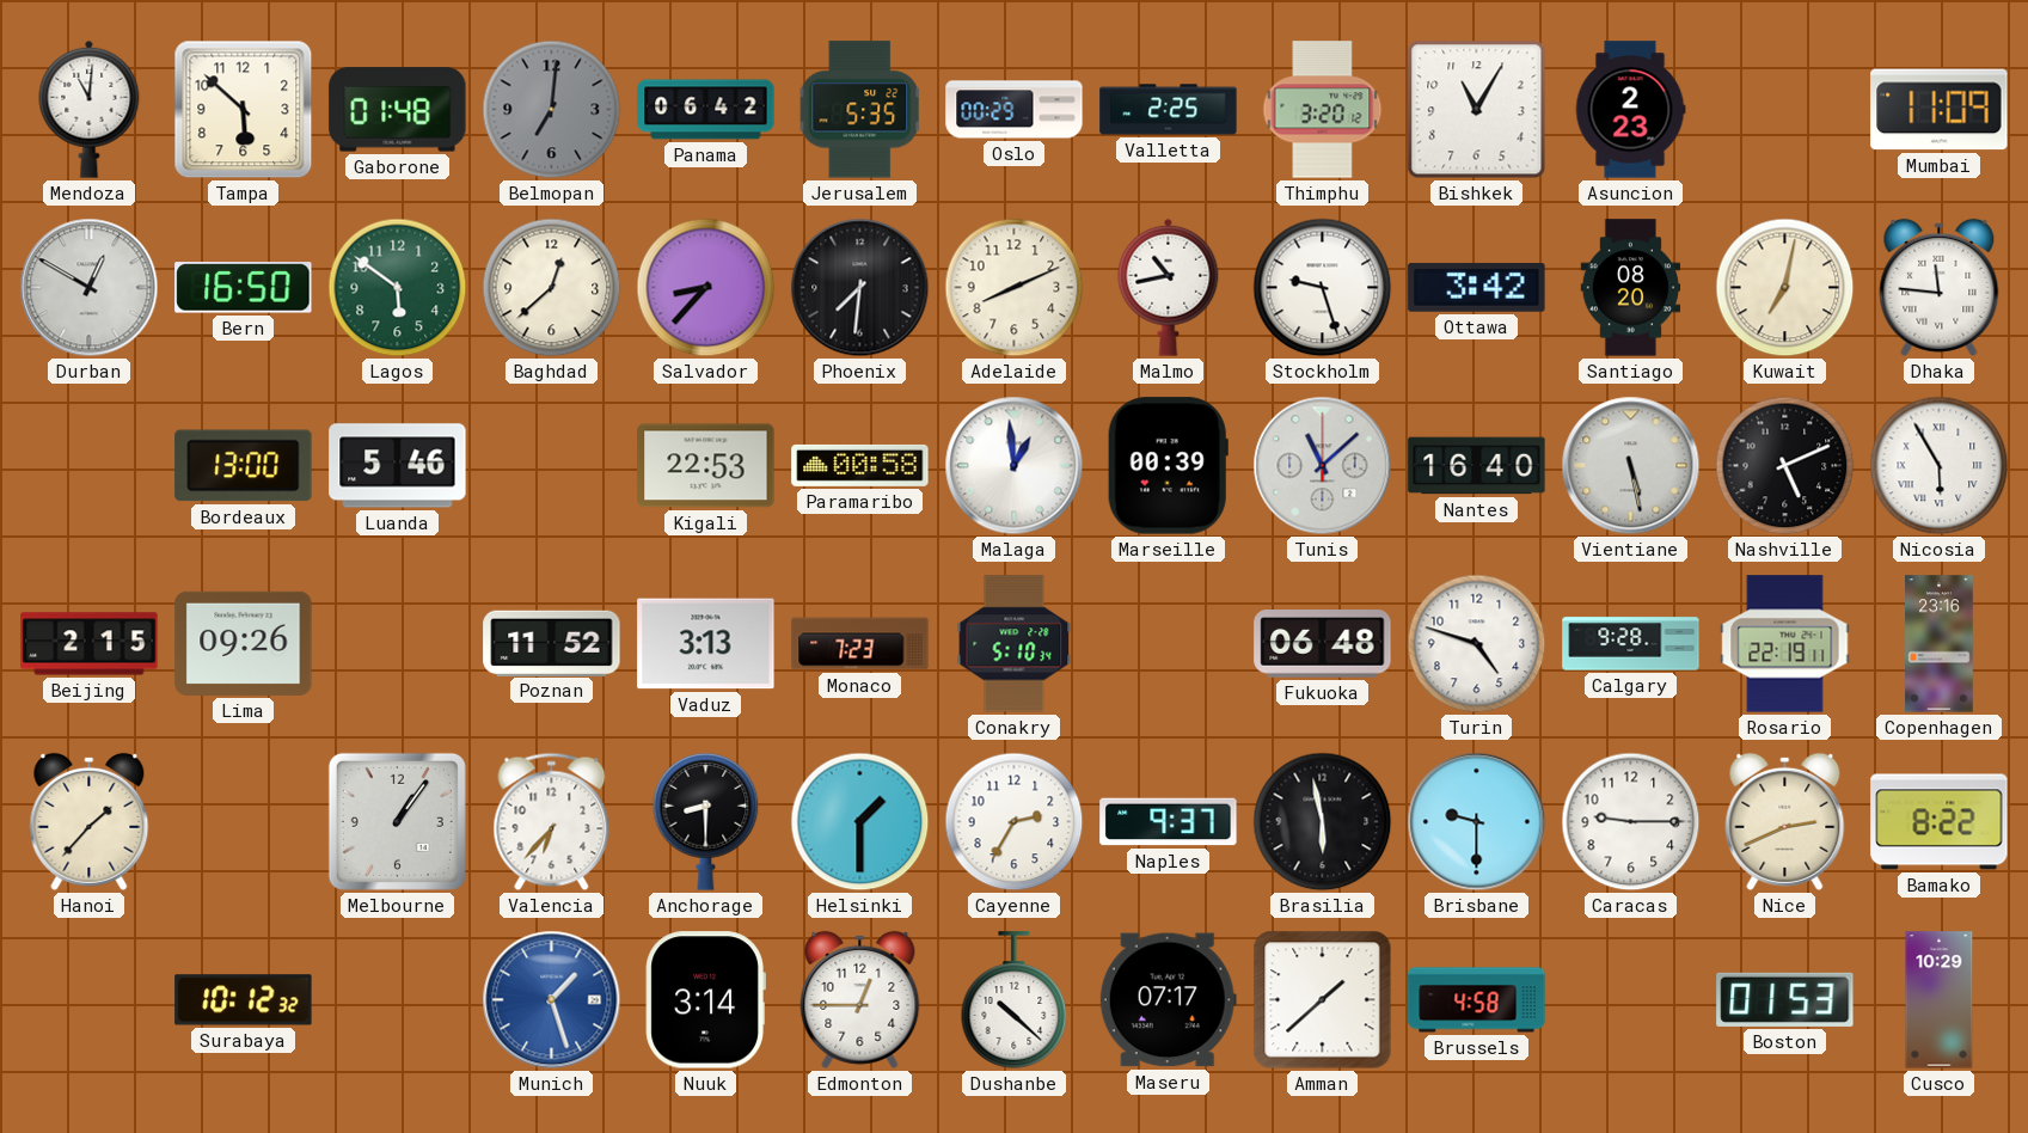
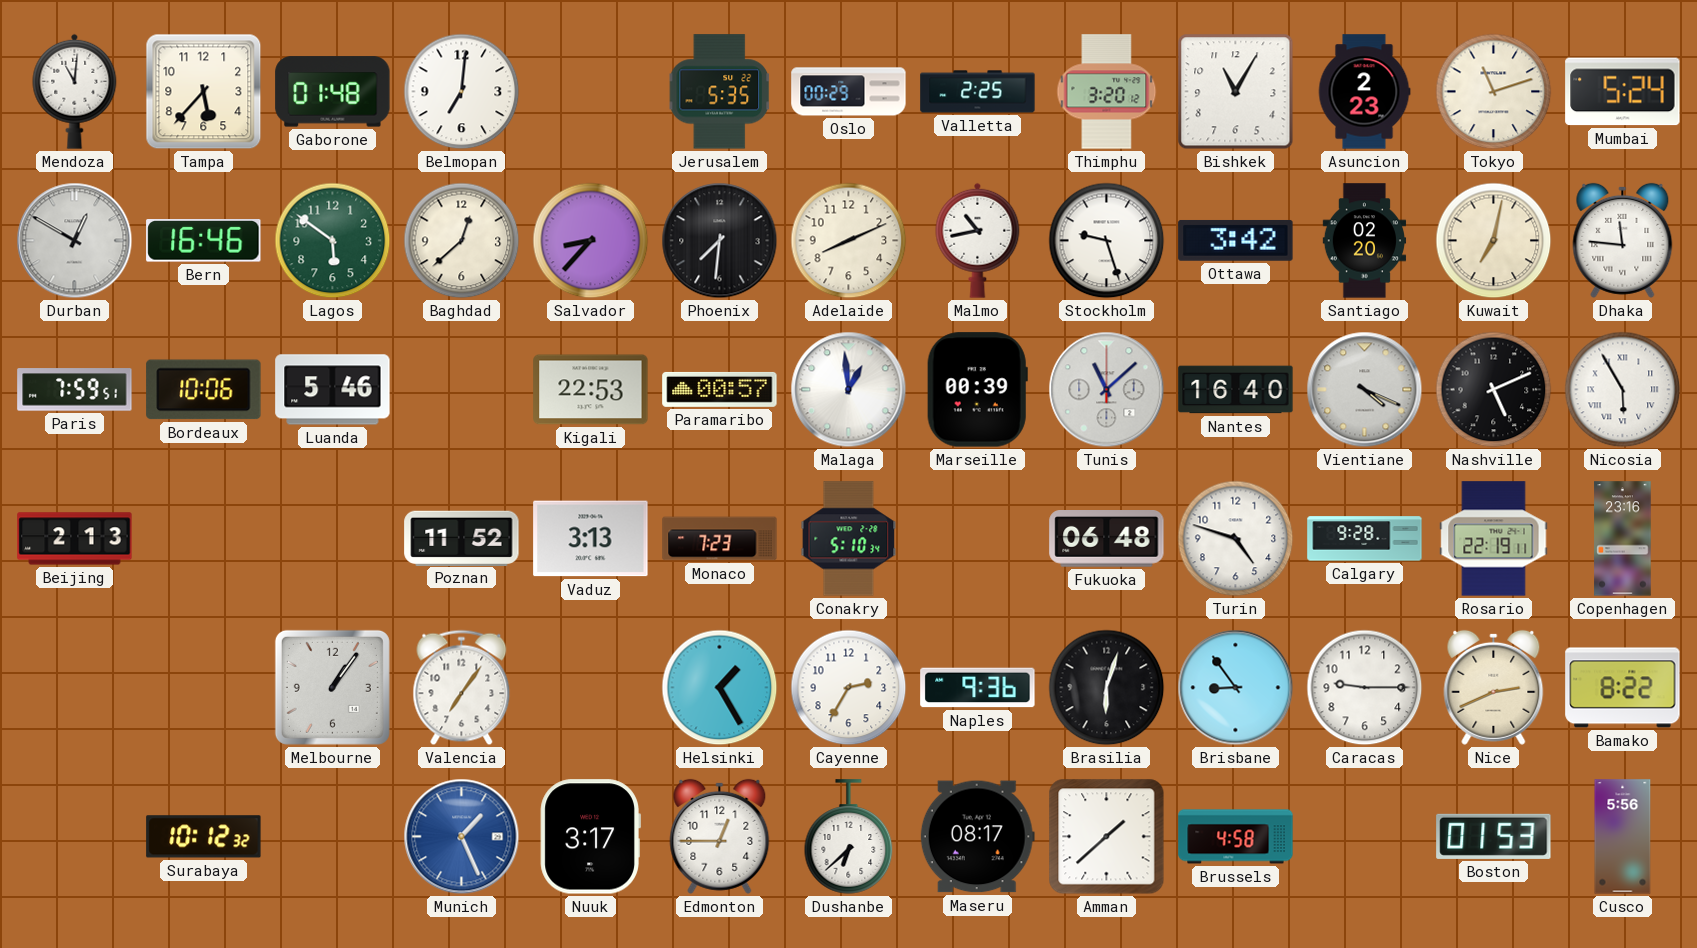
Tampa: 5:52 -> 5:37 (204, 92)
Belmopan dial: grey -> white (462, 92)
Panama: 06:42 -> none (706, 110)
Tokyo: none -> 11:12 (1494, 92)
Mumbai: 11:09 -> 5:24 (1623, 92)
Bern: 16:50 -> 16:46 (204, 241)
Santiago: 08:20 -> 02:20 (1365, 241)
Paris: none -> 7:59 (75, 390)
Bordeaux: 13:00 -> 10:06 (204, 390)
Paramaribo: 00:58 -> 00:57 (720, 389)
Vientiane: 5:28 -> 4:19 (1365, 390)
Beijing: 2:15 -> 2:13 (75, 539)
Lima: 09:26 -> none (244, 643)
Hanoi: 1:37 -> none (90, 821)
Valencia: 6:37 -> 7:06 (462, 688)
Anchorage: 8:30 -> none (706, 822)
Helsinki: 1:30 -> 1:25 (720, 688)
Naples: 9:37 -> 9:36 (978, 688)
Brasilia: 5:58 -> 6:03 (1107, 688)
Brisbane: 9:30 -> 8:54 (1236, 688)
Munich: 1:27 -> 1:26 (462, 837)
Nuuk: 3:14 -> 3:17 (590, 837)
Dushanbe: 10:22 -> 6:38 (849, 837)
Maseru: 07:17 -> 08:17 (977, 837)
Cusco: 10:29 -> 5:56 (1623, 837)
